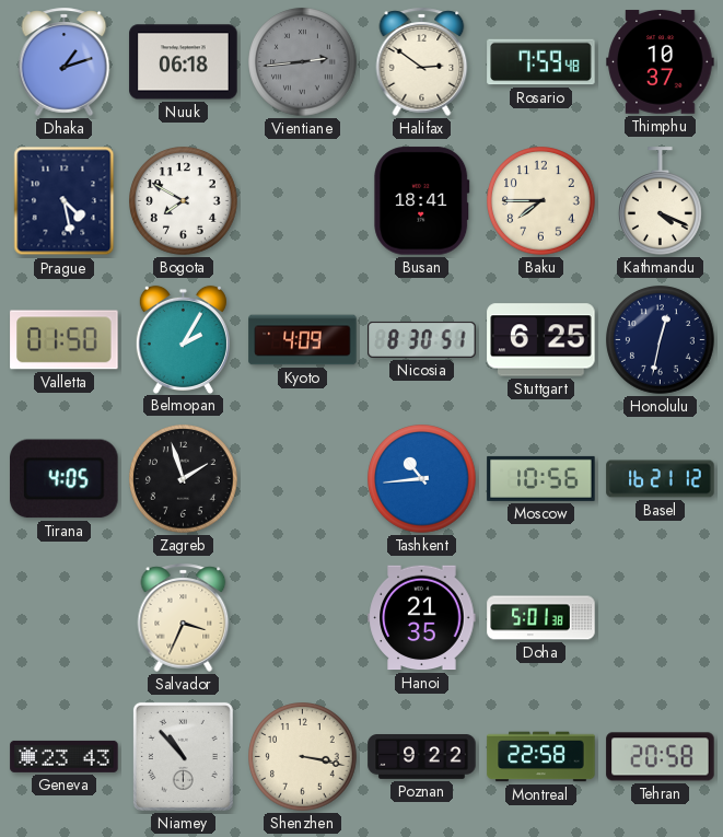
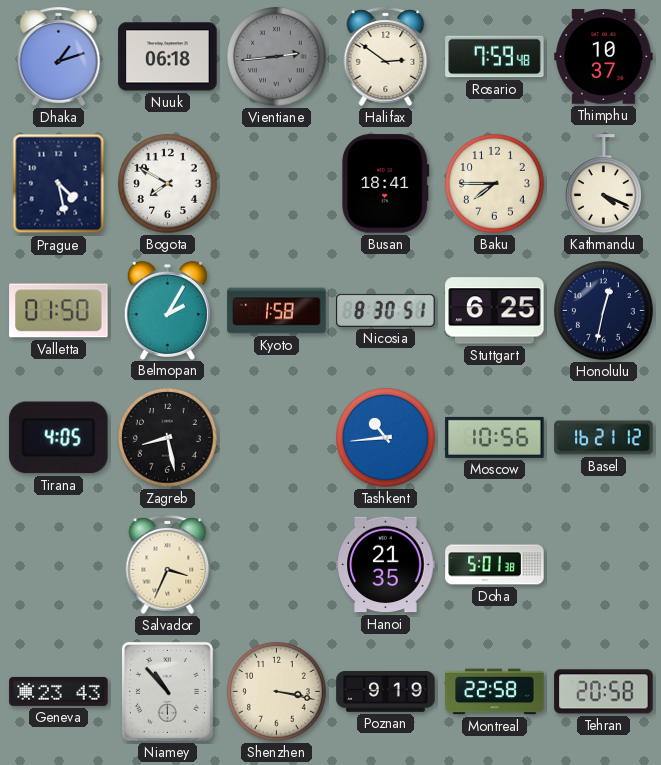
Kyoto: 4:09 -> 1:58 (277, 311)
Zagreb: 1:57 -> 8:28 (168, 438)
Poznan: 9:22 -> 9:19 (386, 692)
